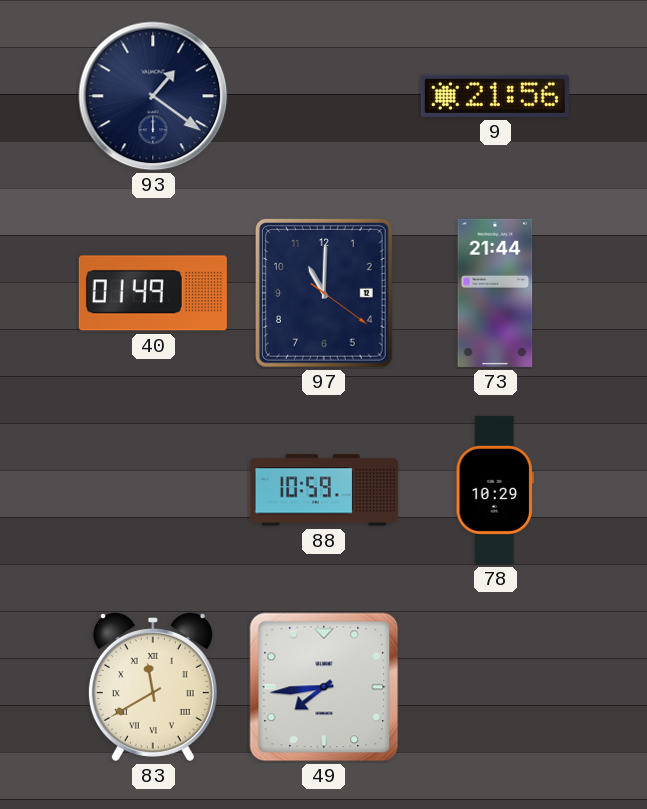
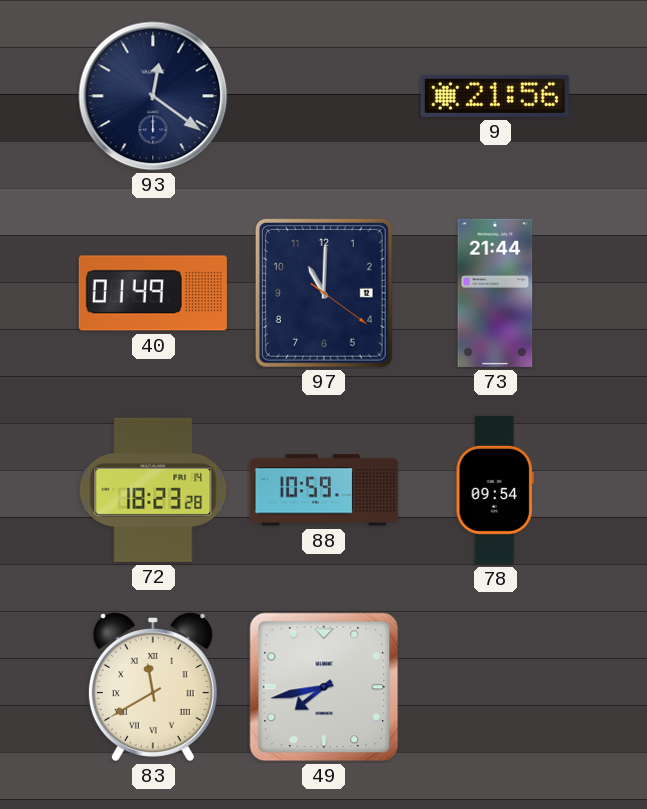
93: 1:21 -> 12:21 (153, 96)
72: none -> 18:23 (153, 490)
78: 10:29 -> 09:54 (495, 490)
49: 7:44 -> 7:43 (324, 687)
